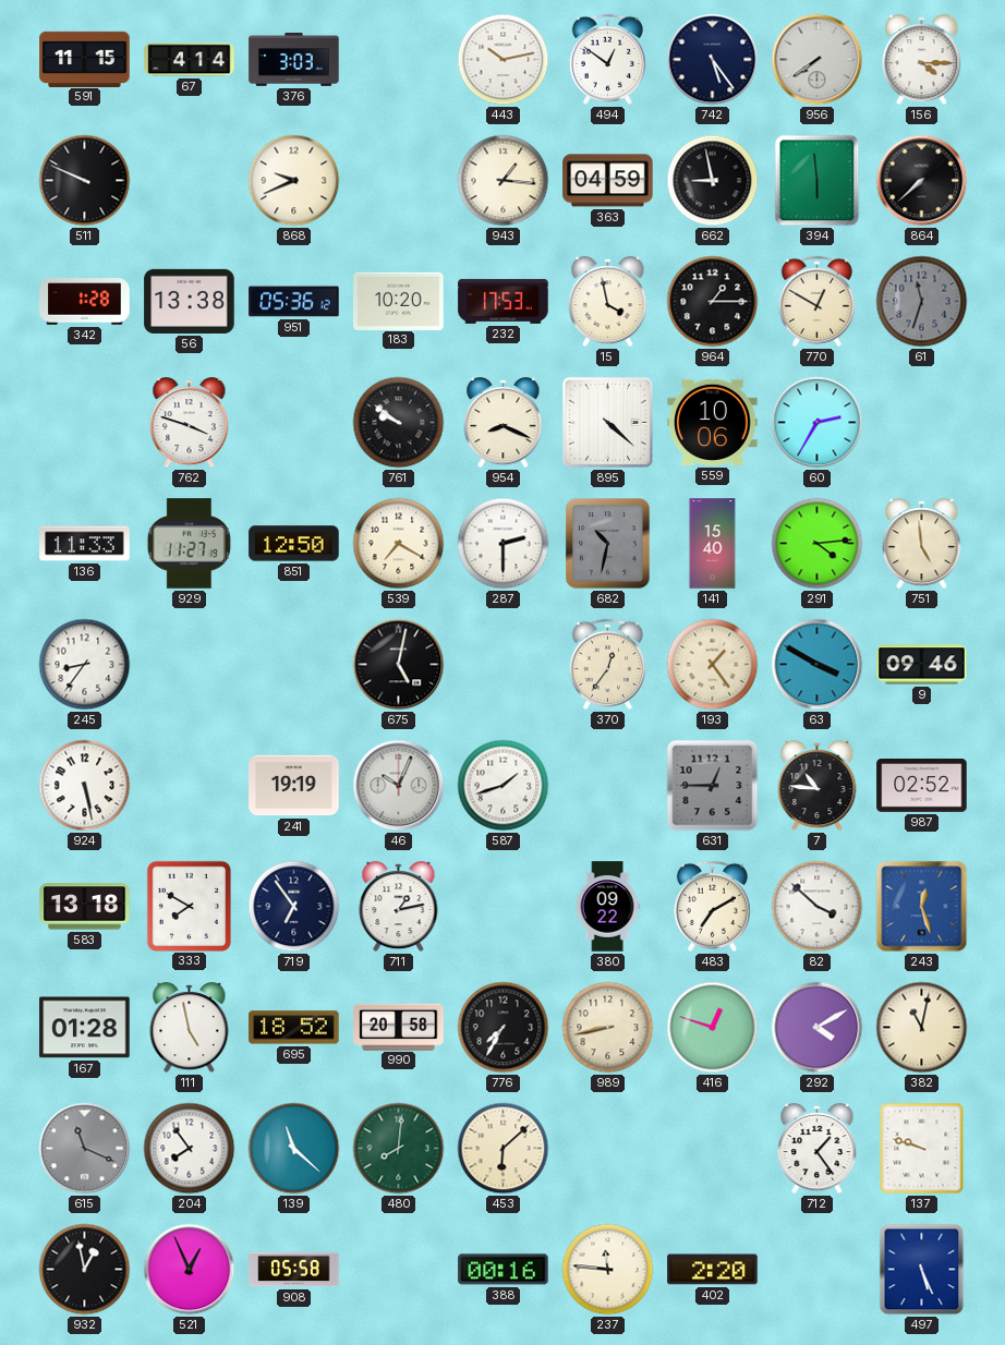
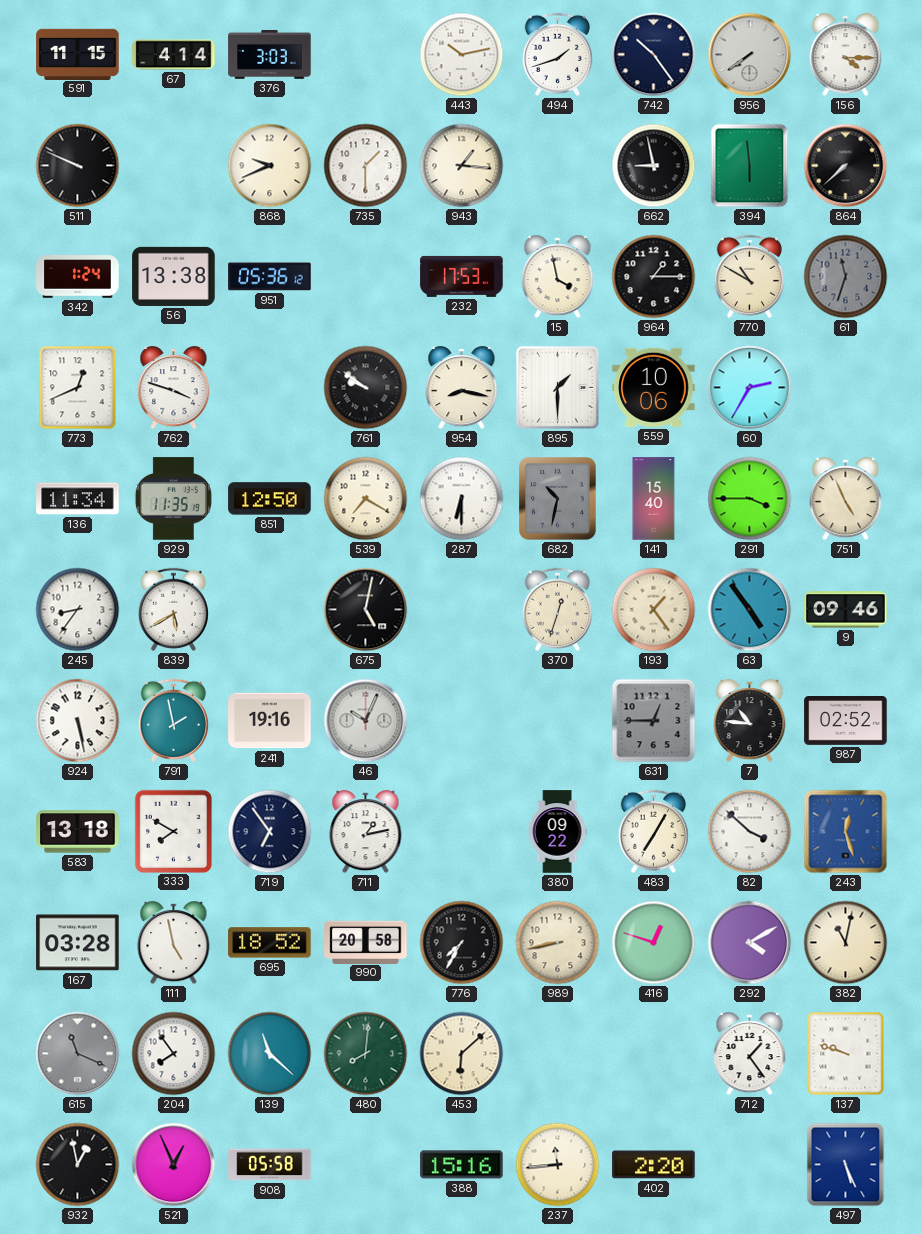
494: 12:51 -> 1:42 (557, 54)
742: 5:24 -> 10:24 (654, 55)
735: none -> 1:30 (366, 166)
363: 04:59 -> none (608, 181)
342: 1:28 -> 1:24 (78, 277)
183: 10:20 -> none (399, 301)
770: 12:50 -> 10:50 (749, 276)
773: none -> 12:41 (78, 388)
954: 8:19 -> 8:17 (462, 388)
895: 4:22 -> 1:30 (557, 387)
136: 11:33 -> 11:34 (78, 499)
929: 11:27 -> 11:35 (173, 499)
287: 2:30 -> 6:30 (462, 499)
291: 4:14 -> 3:45 (750, 499)
751: 4:59 -> 4:56 (846, 499)
839: none -> 5:40 (173, 609)
370: 12:36 -> 12:33 (557, 609)
63: 3:50 -> 4:54 (750, 610)
791: none -> 1:58 (173, 720)
241: 19:19 -> 19:16 (270, 721)
587: 1:42 -> none (504, 786)
483: 7:10 -> 7:05 (653, 831)
167: 01:28 -> 03:28 (78, 943)
388: 00:16 -> 15:16 (462, 1165)
237: 11:46 -> 11:44 (558, 1165)
